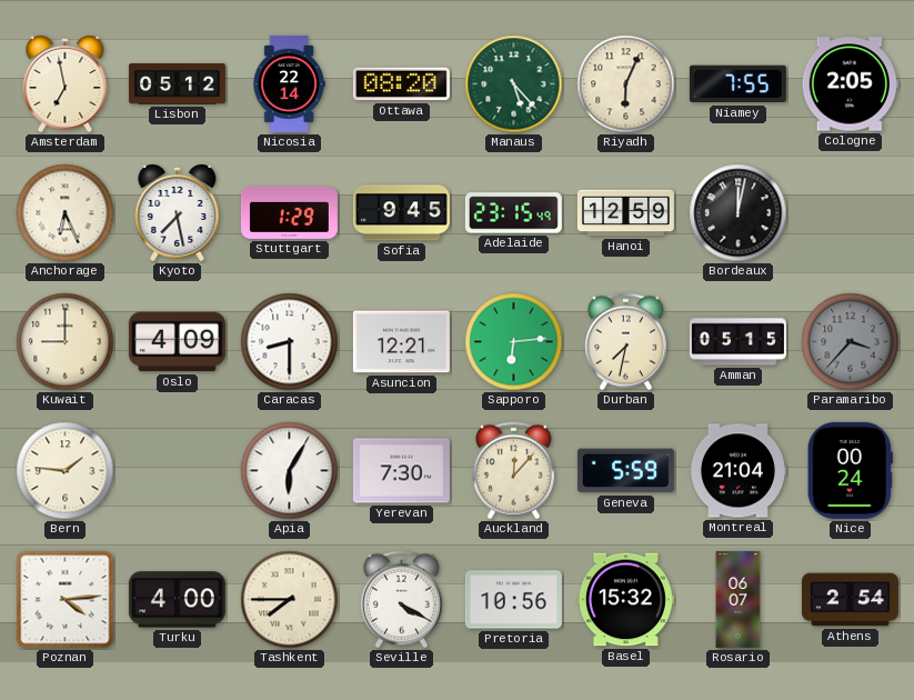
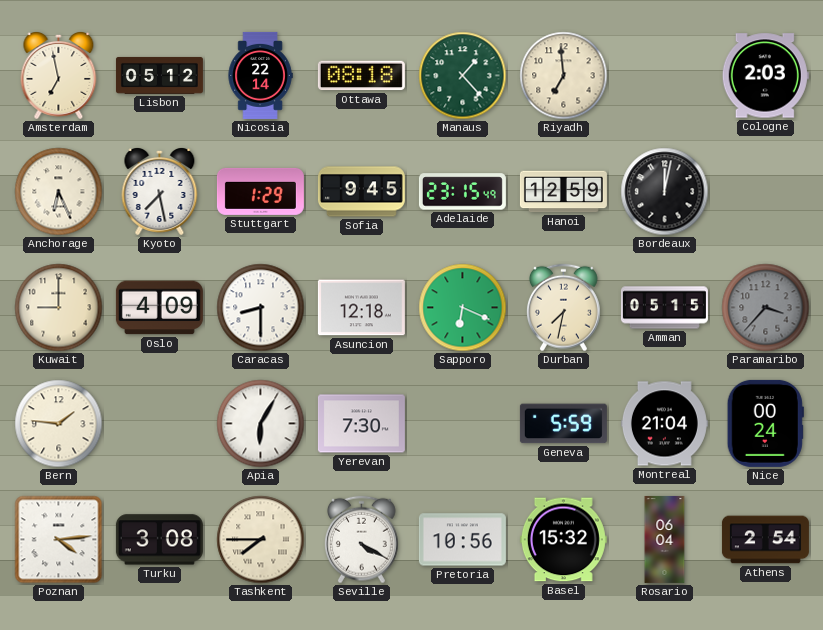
Ottawa: 08:20 -> 08:18 (361, 76)
Manaus: 5:23 -> 1:23 (463, 76)
Riyadh: 6:04 -> 6:59 (564, 76)
Niamey: 7:55 -> none (737, 84)
Cologne: 2:05 -> 2:03 (765, 76)
Asuncion: 12:21 -> 12:18 (361, 308)
Sapporo: 6:14 -> 6:19 (463, 308)
Auckland: 12:07 -> none (513, 471)
Turku: 4:00 -> 3:08 (159, 540)
Rosario: 06:07 -> 06:04 (665, 539)
